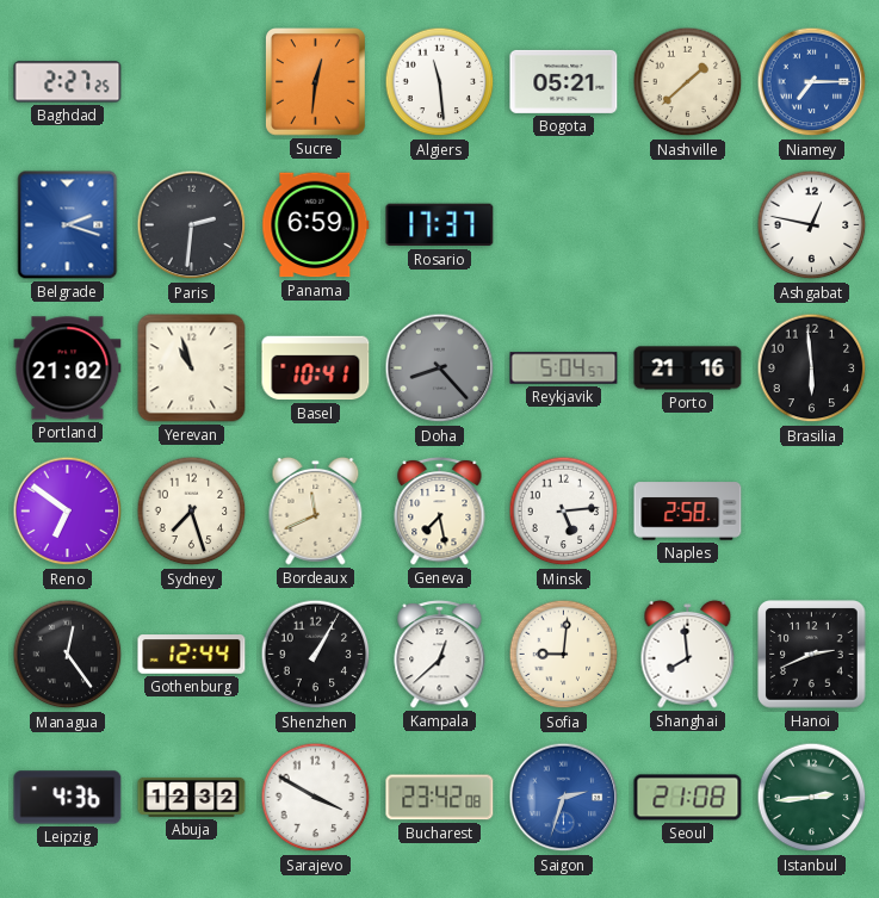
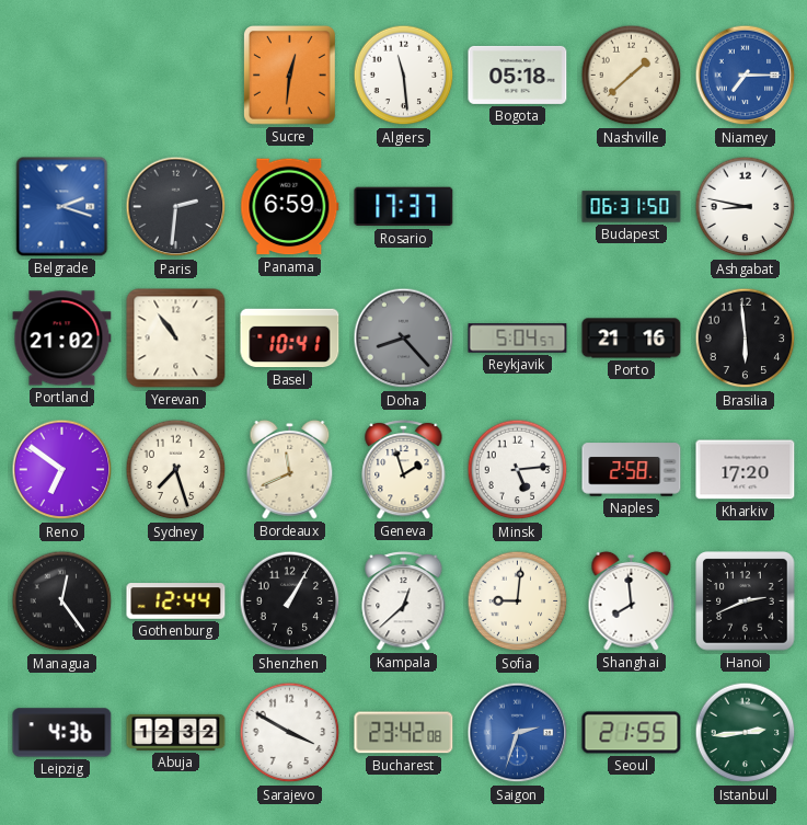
Baghdad: 2:27 -> none (68, 82)
Bogota: 05:21 -> 05:18 (518, 75)
Budapest: none -> 06:31 (632, 207)
Ashgabat: 12:47 -> 8:47 (746, 207)
Yerevan: 10:57 -> 10:54 (176, 339)
Geneva: 7:28 -> 1:57 (404, 469)
Kharkiv: none -> 17:20 (746, 470)
Seoul: 21:08 -> 21:55 (632, 733)
